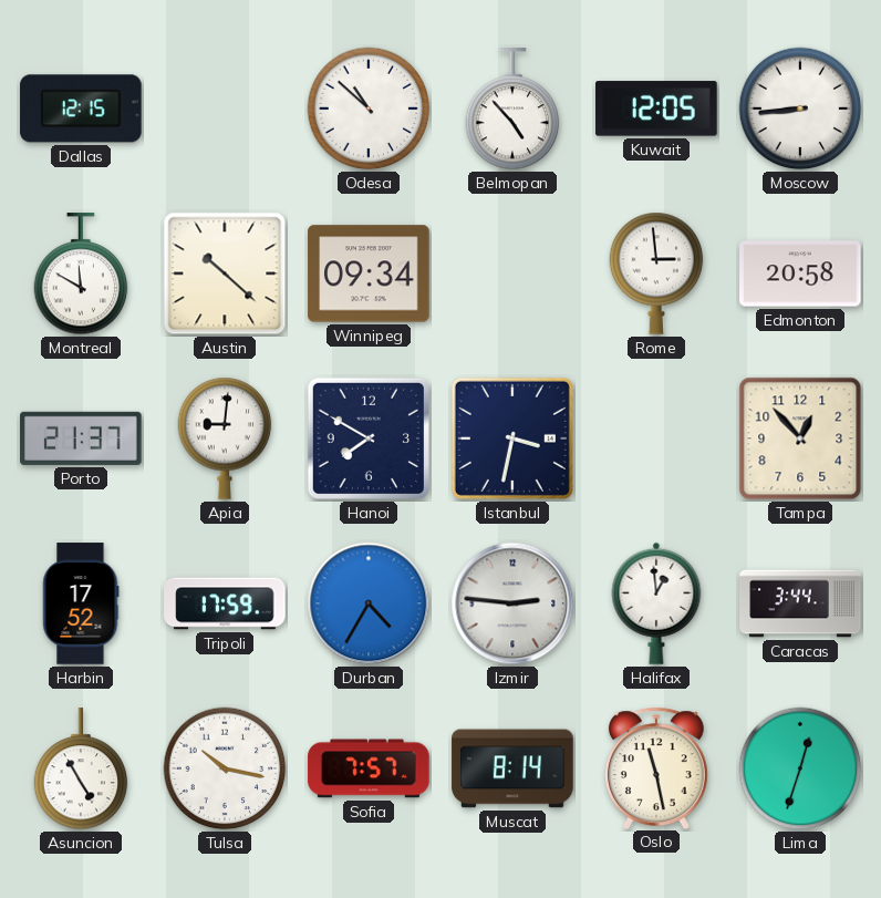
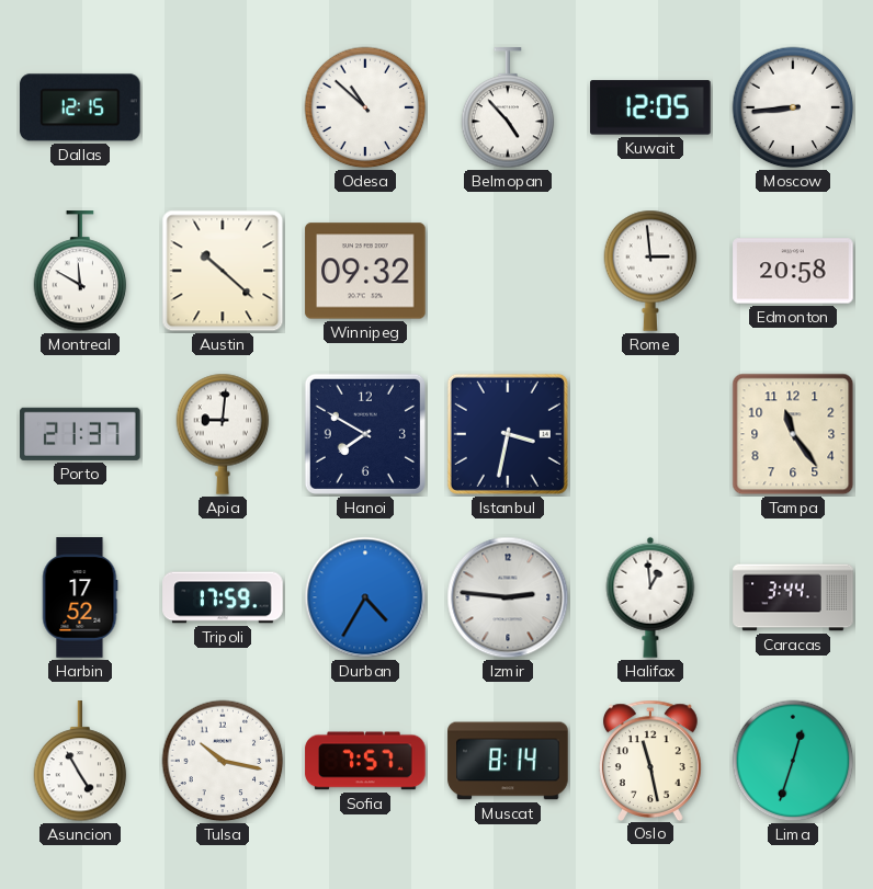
Winnipeg: 09:34 -> 09:32 (365, 271)
Tampa: 12:53 -> 11:24 (793, 434)
